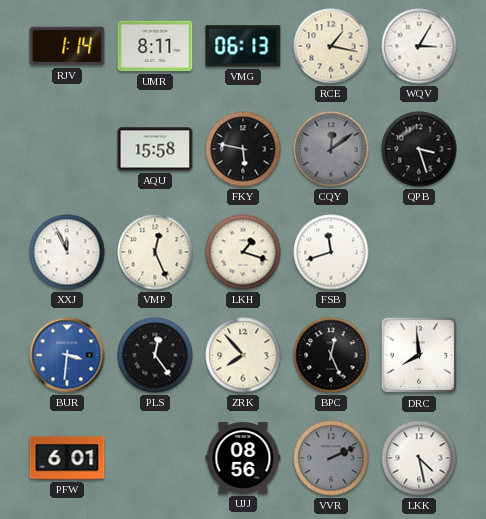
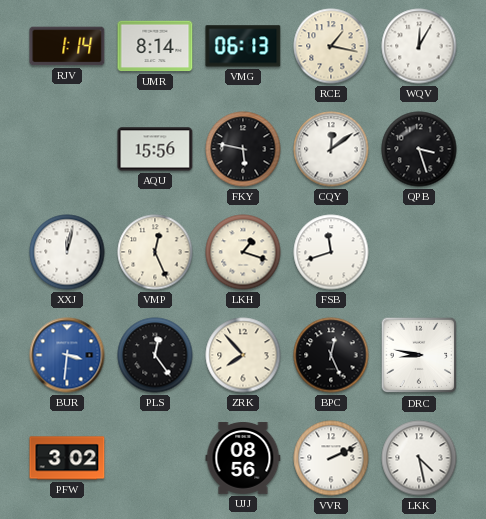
UMR: 8:11 -> 8:14 (155, 46)
WQV: 3:05 -> 12:05 (419, 46)
AQU: 15:58 -> 15:56 (155, 149)
CQY dial: grey -> white (331, 149)
XXJ: 11:56 -> 12:02 (67, 252)
DRC: 7:59 -> 8:47 (419, 355)
PFW: 6:01 -> 3:02 (67, 458)
VVR dial: grey -> white (331, 458)
